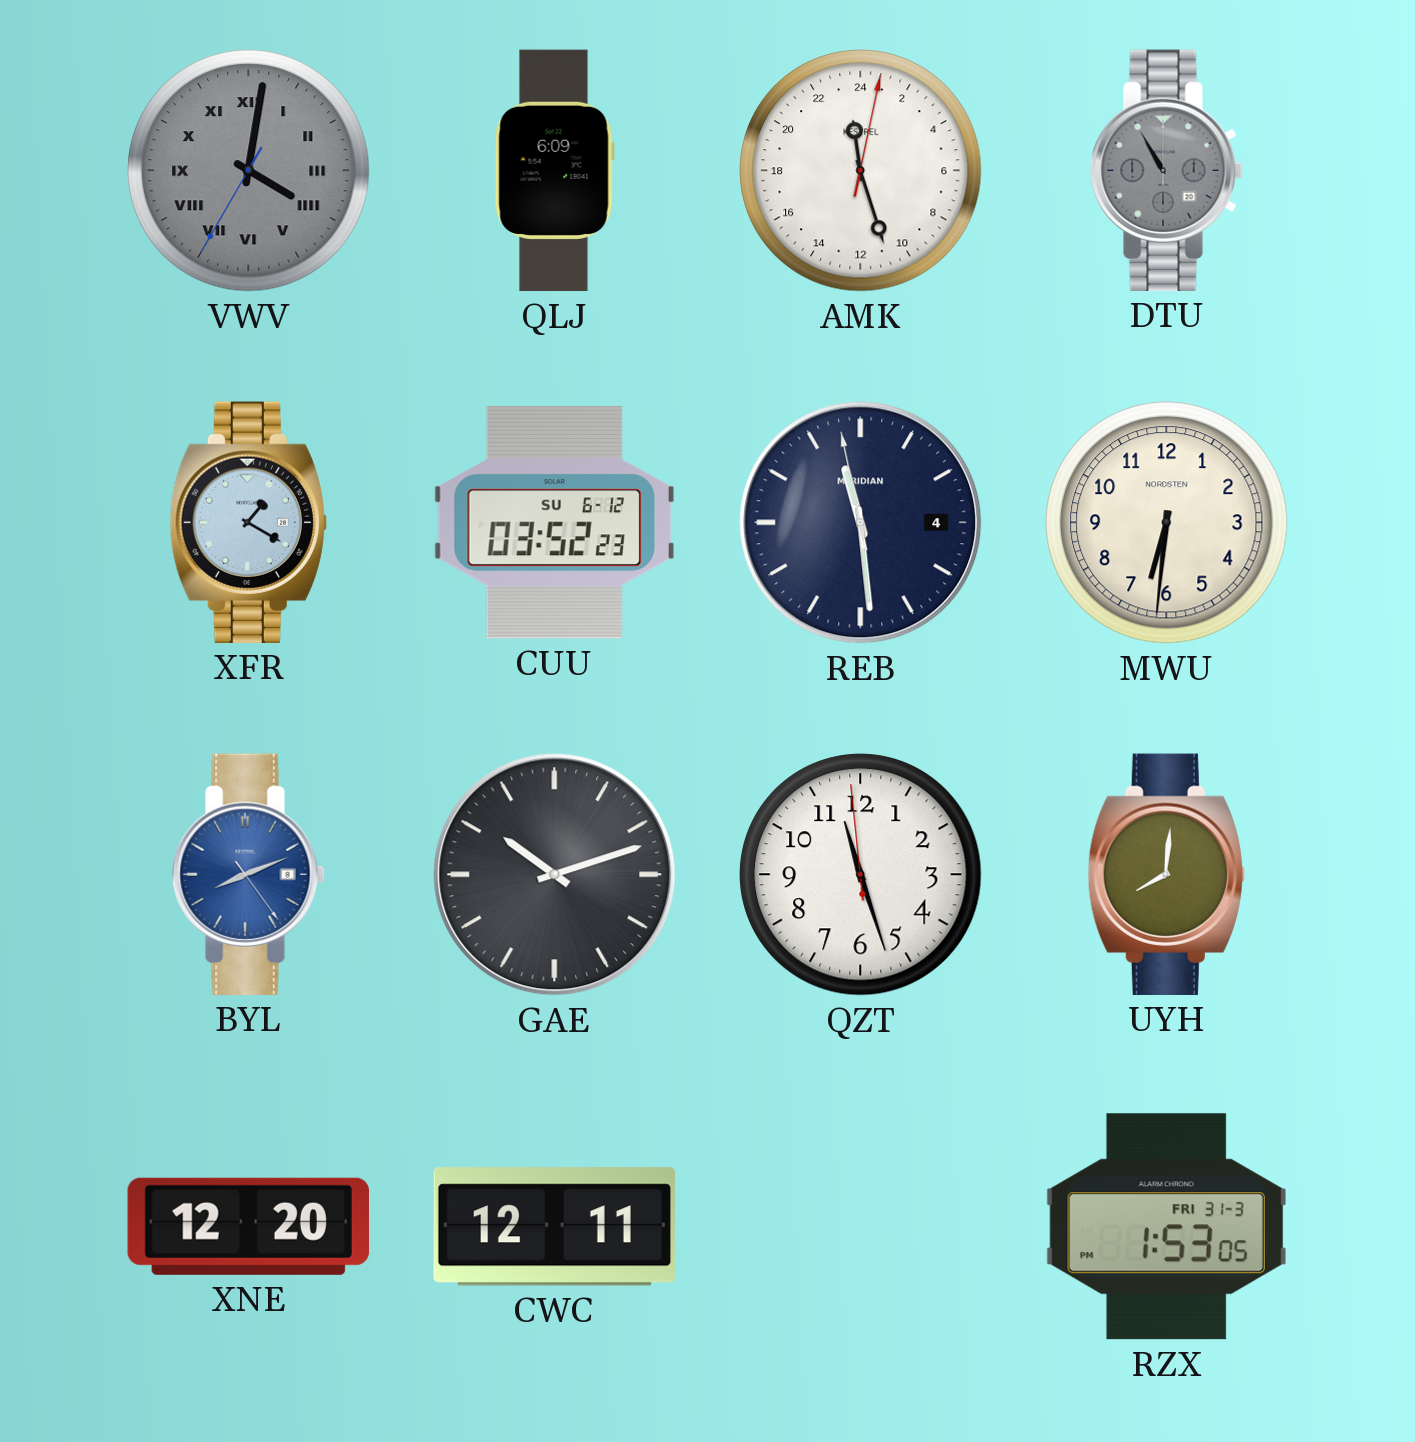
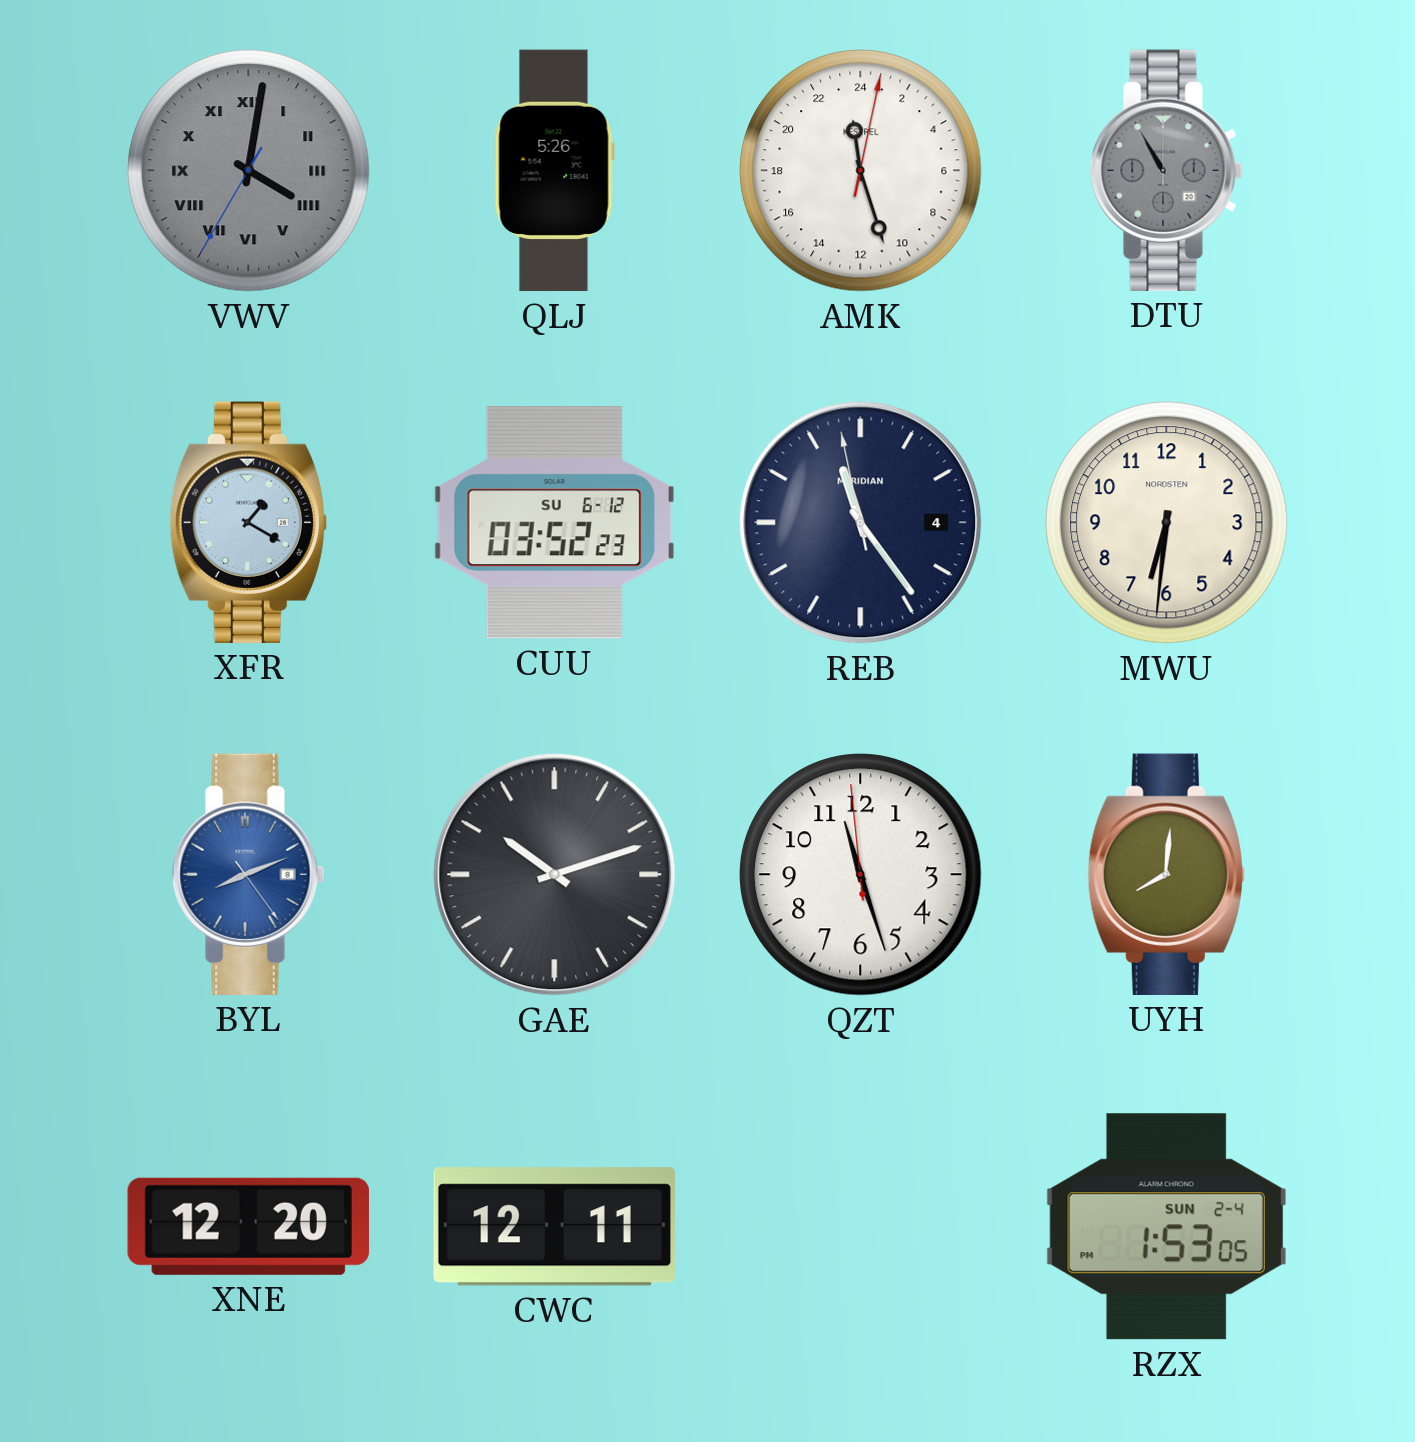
QLJ: 6:09 -> 5:26 (554, 171)
REB: 11:28 -> 11:23 (861, 523)
RZX date: FRI 31-3 -> SUN 2-4 (1166, 1227)
